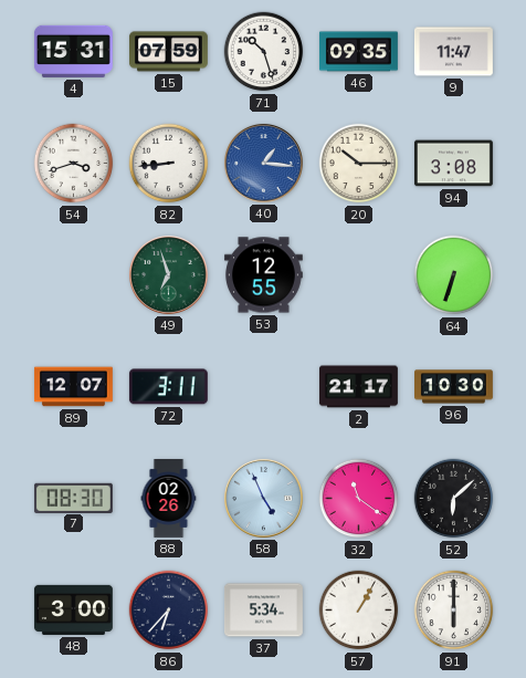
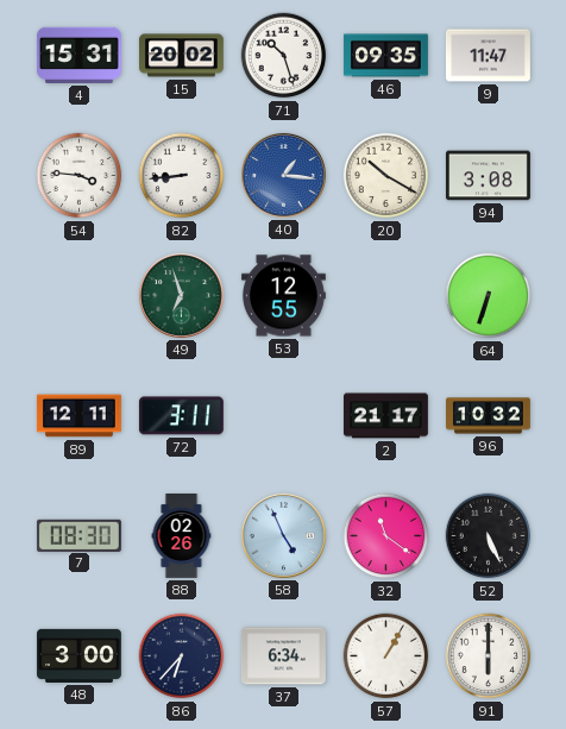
15: 07:59 -> 20:02 (181, 56)
54: 3:42 -> 3:46 (80, 176)
20: 10:15 -> 10:20 (386, 176)
89: 12:07 -> 12:11 (78, 416)
96: 10:30 -> 10:32 (489, 416)
52: 6:08 -> 5:26 (489, 536)
37: 5:34 -> 6:34 (283, 656)
